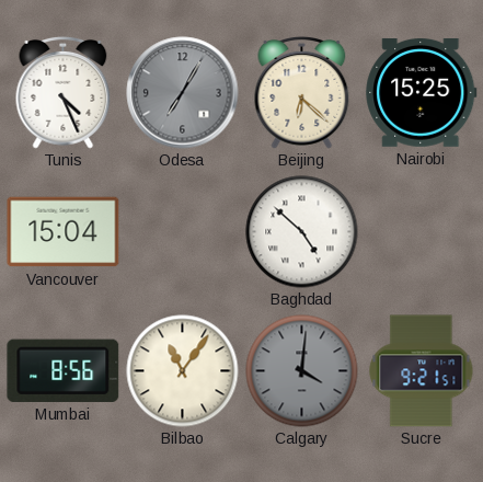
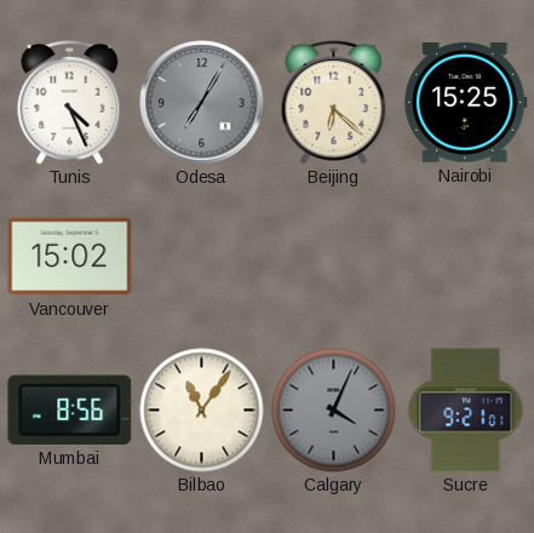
Vancouver: 15:04 -> 15:02 (70, 257)
Baghdad: 4:52 -> none (302, 232)
Calgary: 4:01 -> 4:04 (334, 411)
Sucre: 9:21:51 -> 9:21:01 (466, 411)
